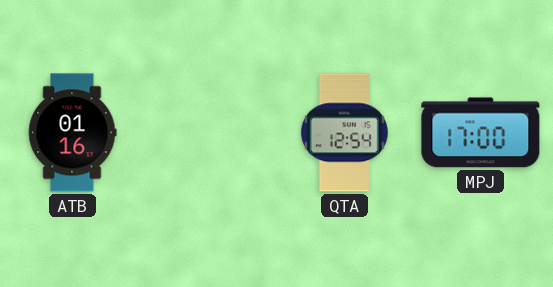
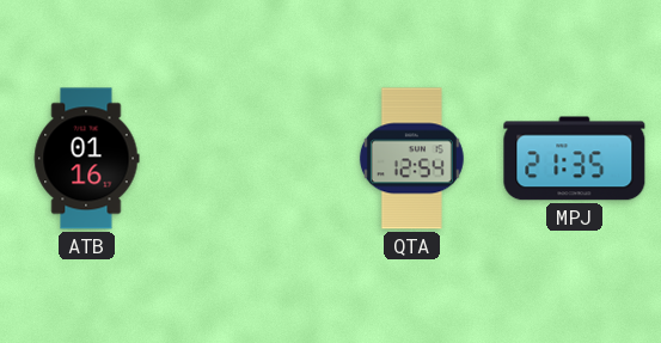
MPJ: 17:00 -> 21:35 (575, 159)
